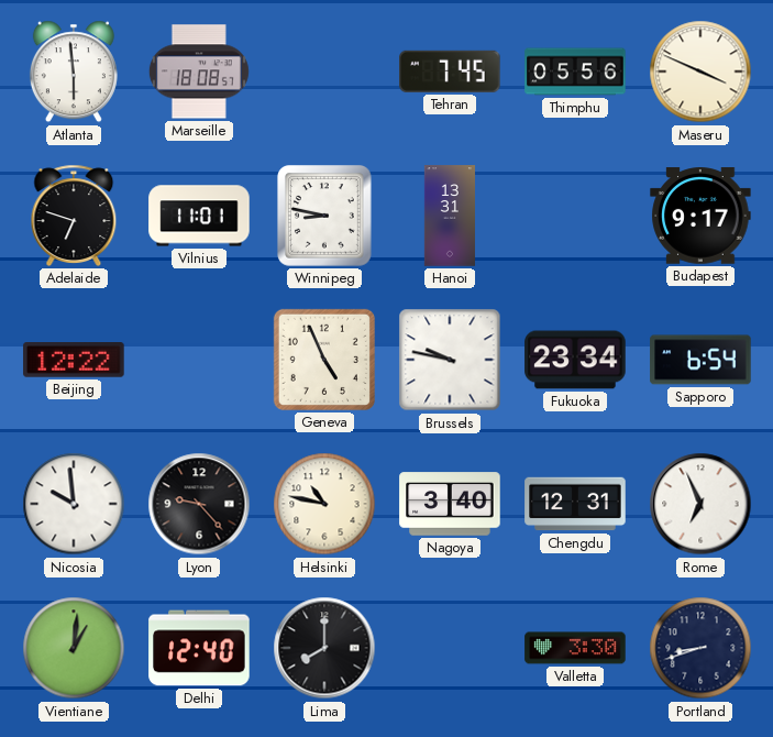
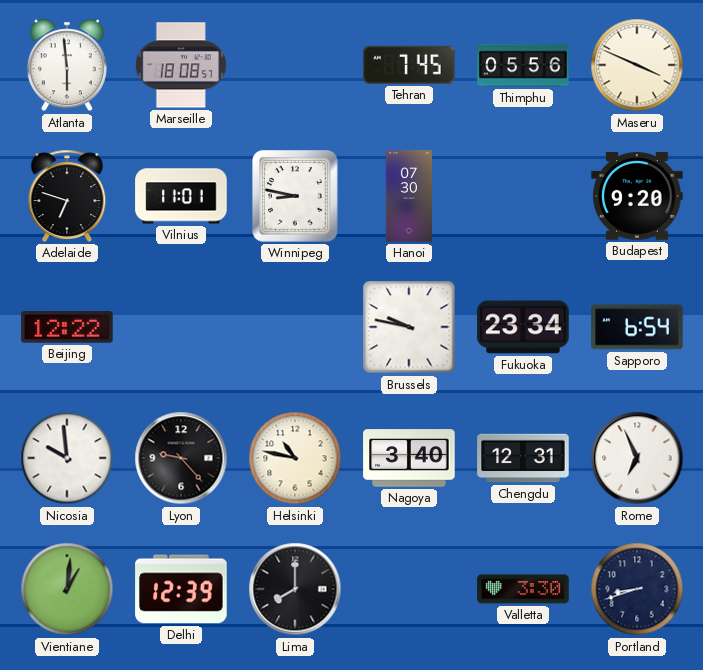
Hanoi: 13:31 -> 07:30 (408, 196)
Budapest: 9:17 -> 9:20 (637, 196)
Geneva: 4:56 -> none (324, 360)
Delhi: 12:40 -> 12:39 (181, 589)
